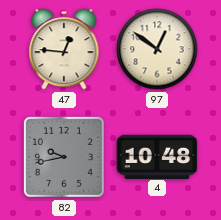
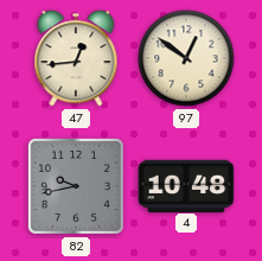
47: 12:46 -> 12:44 (76, 58)
